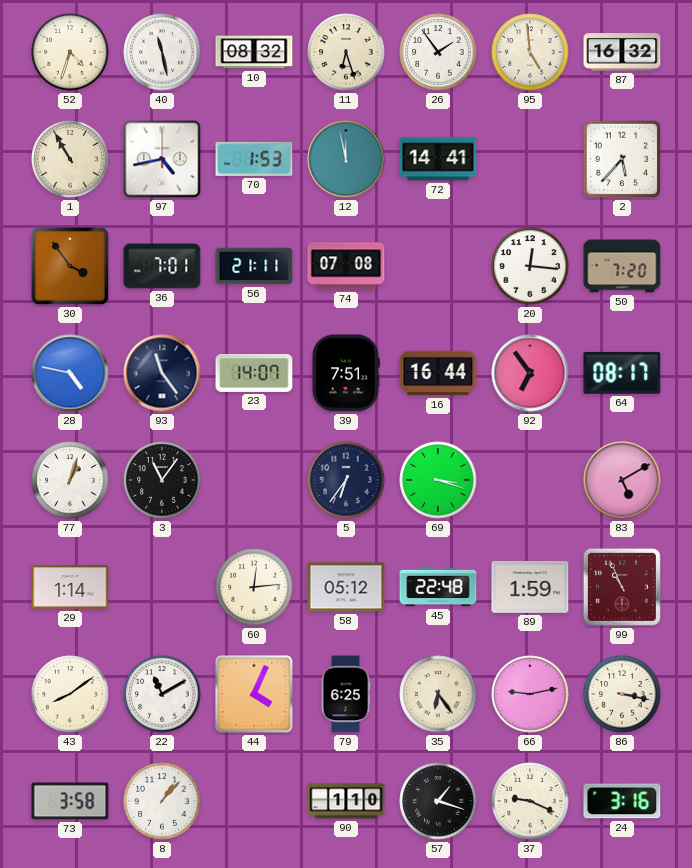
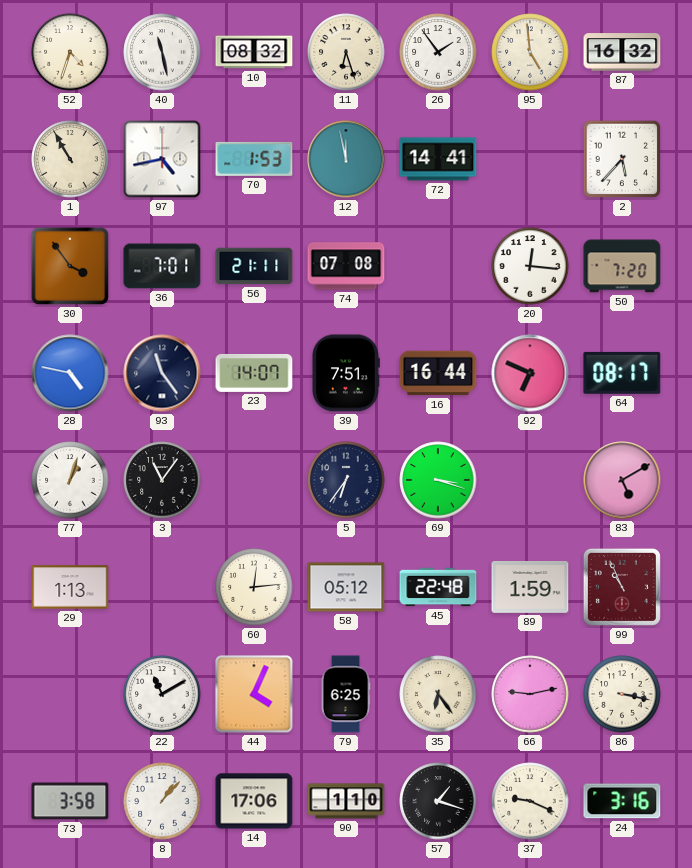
92: 6:54 -> 6:49 (530, 373)
29: 1:14 -> 1:13 (70, 587)
43: 8:09 -> none (70, 694)
14: none -> 17:06 (254, 801)
